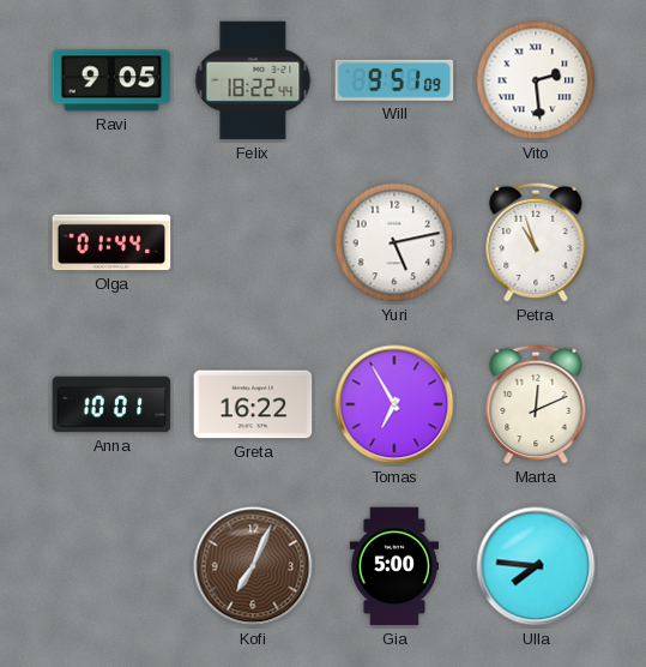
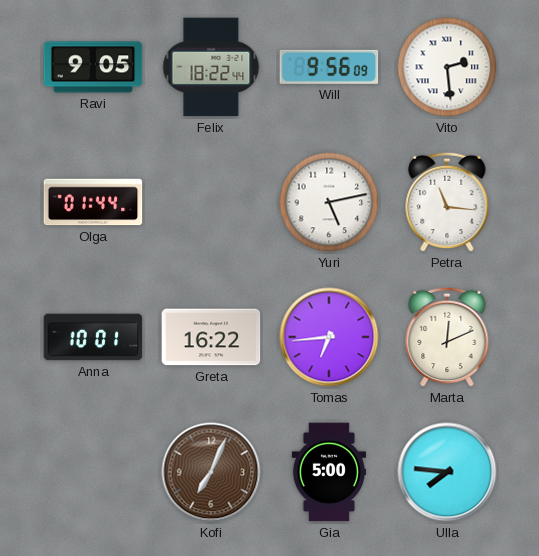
Will: 9:51 -> 9:56 (329, 67)
Petra: 10:57 -> 11:16 (447, 202)
Tomas: 6:55 -> 6:44 (329, 337)
